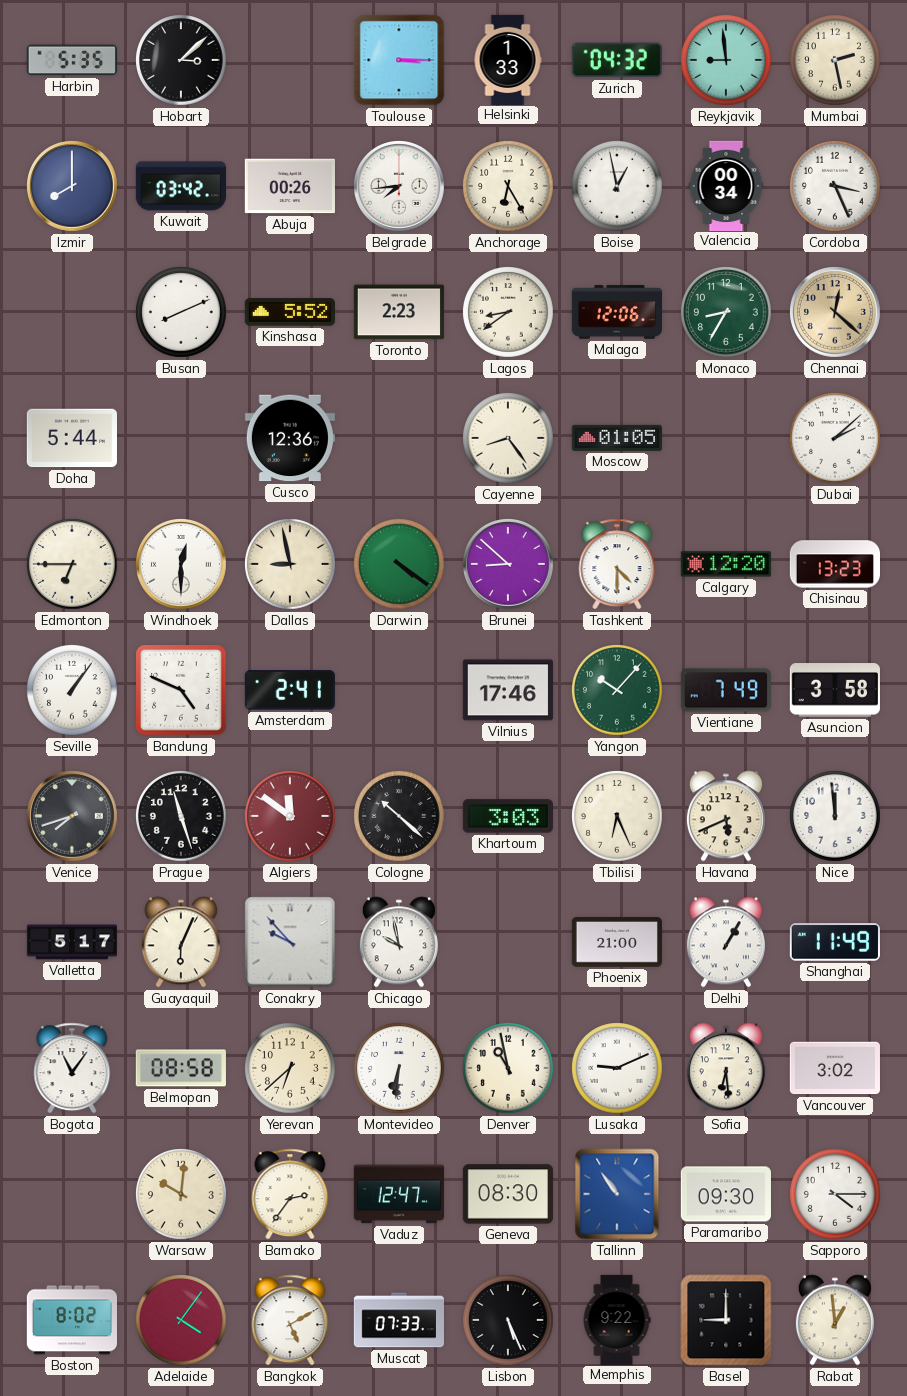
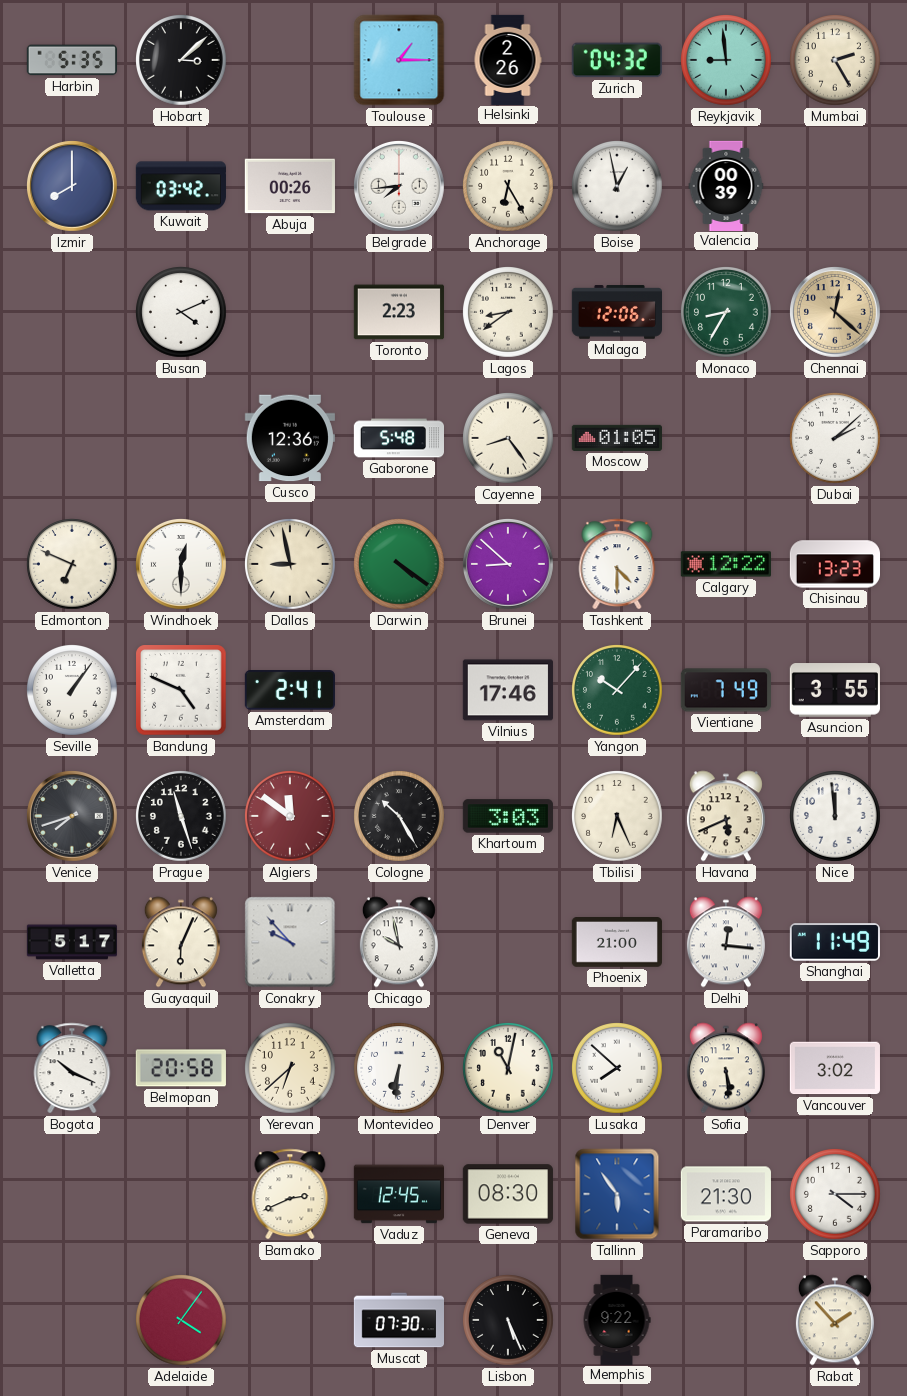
Toulouse: 3:15 -> 1:15 (399, 60)
Helsinki: 1:33 -> 2:26 (508, 59)
Mumbai: 2:28 -> 2:25 (836, 61)
Valencia: 00:34 -> 00:39 (726, 185)
Cordoba: 3:26 -> none (836, 187)
Busan: 8:11 -> 4:11 (182, 313)
Kinshasa: 5:52 -> none (290, 312)
Doha: 5:44 -> none (72, 438)
Gaborone: none -> 5:48 (398, 438)
Edmonton: 6:45 -> 6:49 (73, 565)
Calgary: 12:20 -> 12:22 (726, 564)
Asuncion: 3:58 -> 3:55 (835, 690)
Cologne: 10:22 -> 10:25 (400, 817)
Delhi: 1:05 -> 12:16 (726, 942)
Bogota: 11:06 -> 10:19 (72, 1068)
Belmopan: 08:58 -> 20:58 (181, 1068)
Denver: 10:58 -> 11:02 (509, 1069)
Lusaka: 9:11 -> 7:52 (618, 1069)
Sofia: 6:29 -> 5:29 (726, 1068)
Warsaw: 10:01 -> none (182, 1195)
Bamako: 2:36 -> 2:41 (290, 1194)
Vaduz: 12:47 -> 12:45 (398, 1194)
Tallinn: 10:54 -> 5:54 (617, 1194)
Paramaribo: 09:30 -> 21:30 (726, 1194)
Boston: 8:02 -> none (71, 1320)
Bangkok: 5:10 -> none (290, 1320)
Muscat: 07:33 -> 07:30 (398, 1320)
Basel: 9:00 -> none (726, 1320)
Rabat: 12:59 -> 1:53 (835, 1320)
